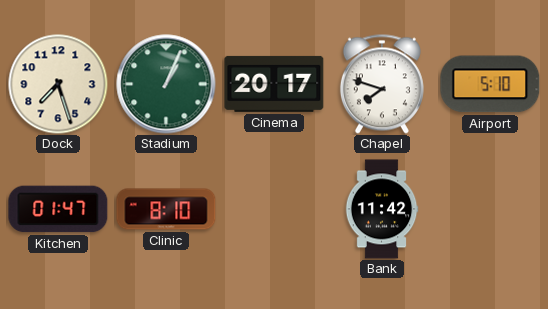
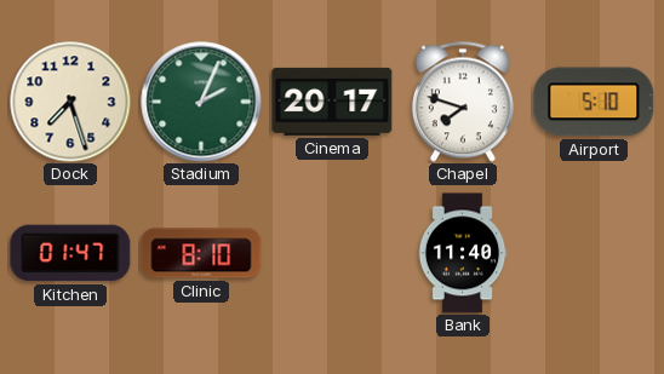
Stadium: 1:04 -> 2:04 (201, 102)
Bank: 11:42 -> 11:40 (463, 253)
